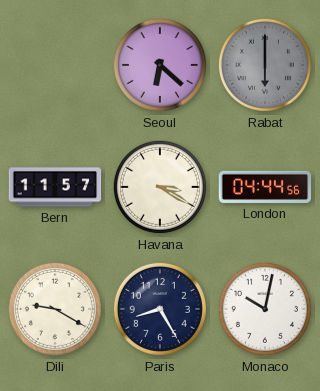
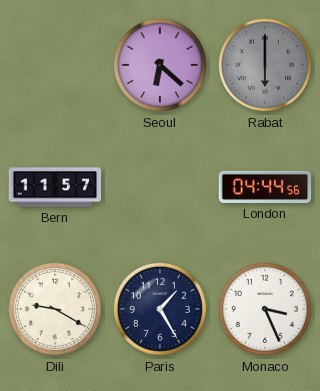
Havana: 3:20 -> none (160, 187)
Paris: 8:25 -> 1:25 (160, 309)
Monaco: 10:02 -> 3:26 (265, 309)
